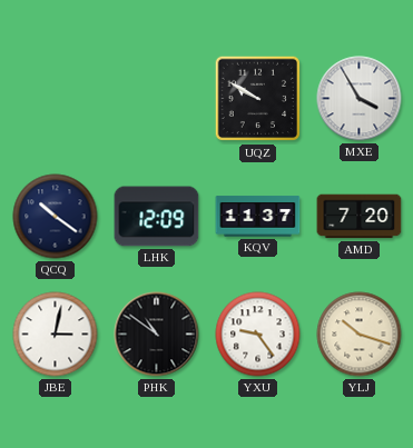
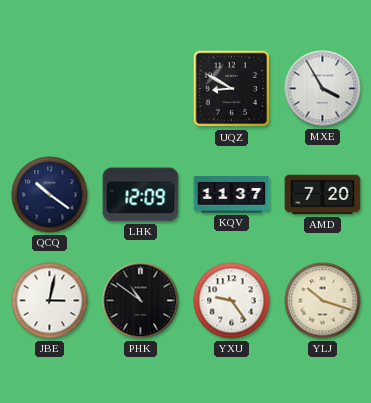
UQZ: 9:50 -> 8:50 (232, 89)
